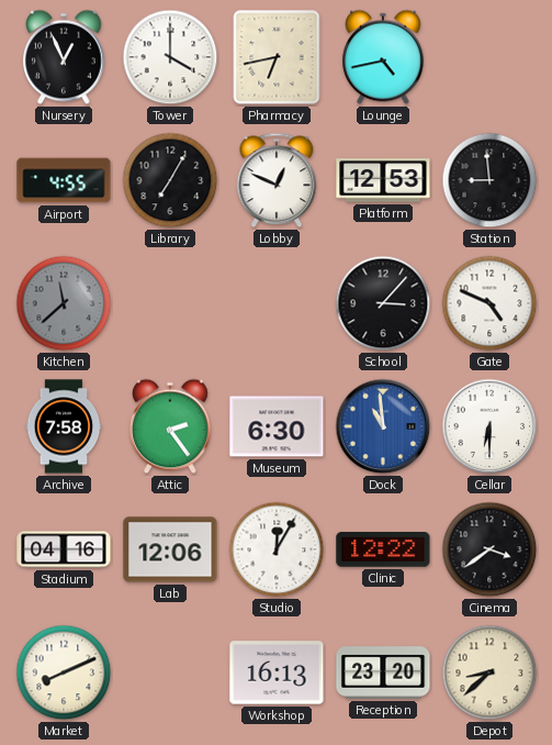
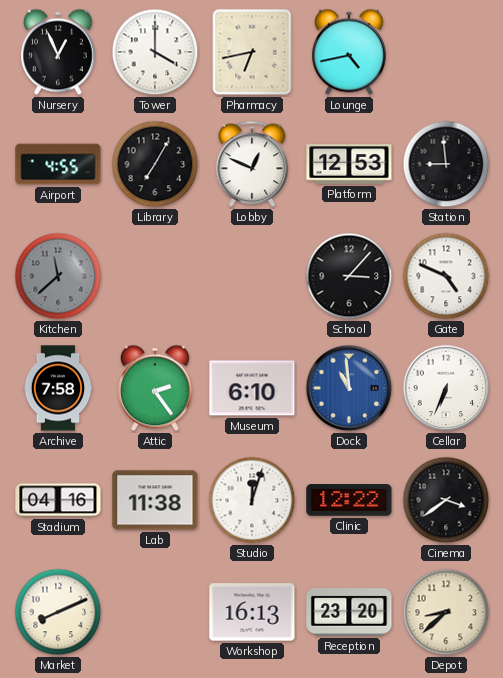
Museum: 6:30 -> 6:10 (252, 388)
Cellar: 6:30 -> 6:34 (446, 388)
Lab: 12:06 -> 11:38 (155, 500)
Studio: 12:05 -> 12:03 (252, 500)
